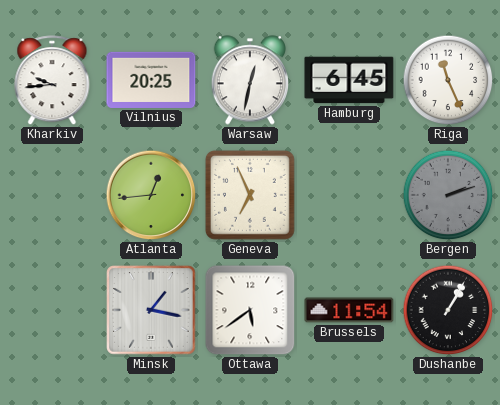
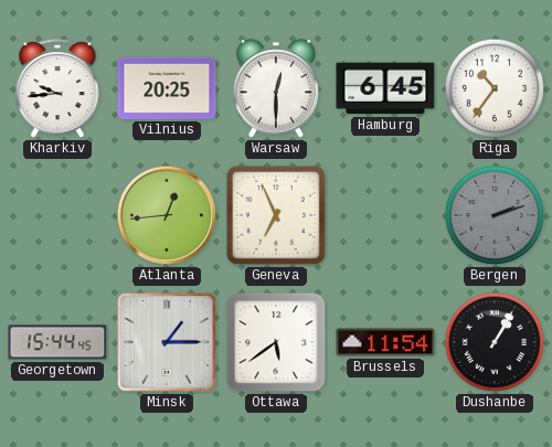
Warsaw: 12:32 -> 12:30 (275, 88)
Riga: 11:26 -> 10:36 (495, 88)
Georgetown: none -> 15:44 (57, 342)
Minsk: 1:17 -> 1:15 (167, 342)
